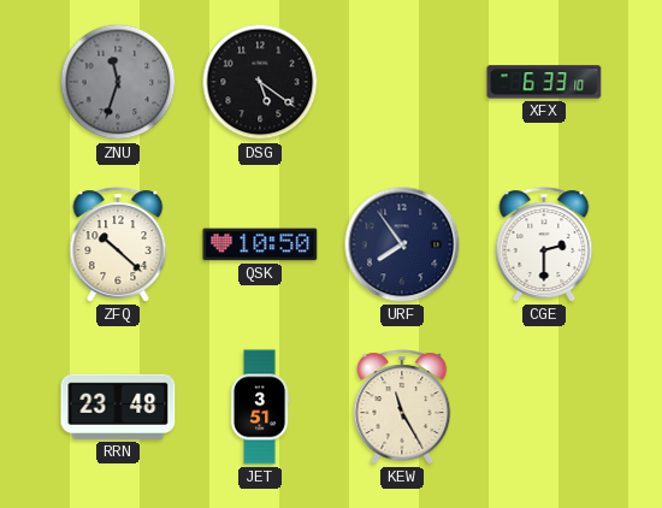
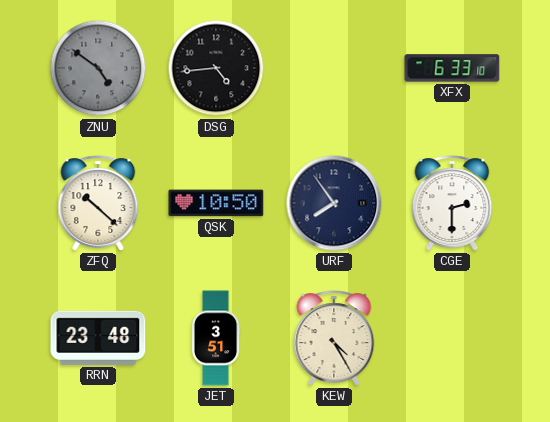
ZNU: 11:33 -> 4:51 (98, 68)
DSG: 5:21 -> 4:44 (216, 68)
KEW: 11:25 -> 4:25 (334, 338)
